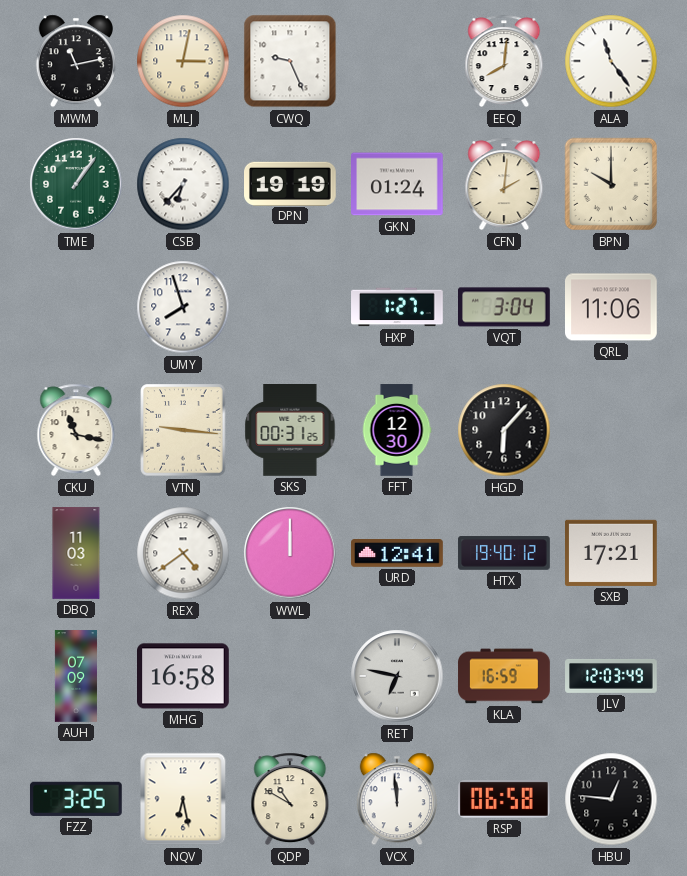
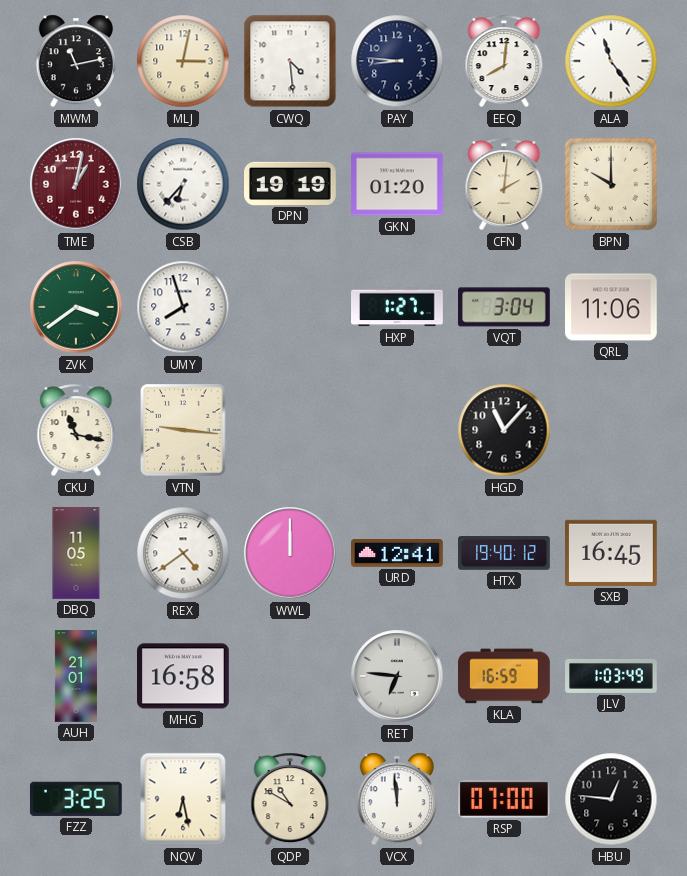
CWQ: 9:26 -> 4:29 (290, 61)
PAY: none -> 8:46 (397, 61)
TME: 1:06 -> 1:02 (76, 184)
TME dial: green -> burgundy (76, 184)
GKN: 01:24 -> 01:20 (398, 184)
ZVK: none -> 3:39 (76, 307)
SKS: 00:31 -> none (290, 431)
FFT: 12:30 -> none (397, 430)
HGD: 6:07 -> 11:07 (504, 430)
DBQ: 11:03 -> 11:05 (76, 553)
SXB: 17:21 -> 16:45 (612, 553)
AUH: 07:09 -> 21:01 (76, 676)
RET: 6:47 -> 6:46 (397, 676)
JLV: 12:03 -> 1:03 (611, 676)
RSP: 06:58 -> 07:00 (505, 800)
